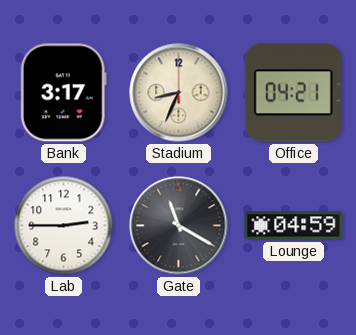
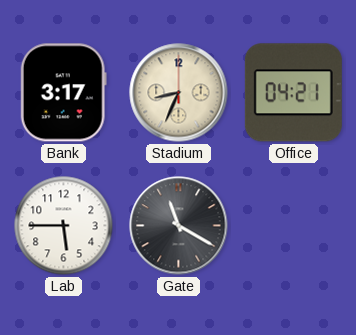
Lab: 2:45 -> 5:45 (64, 226)
Lounge: 04:59 -> none (294, 226)
